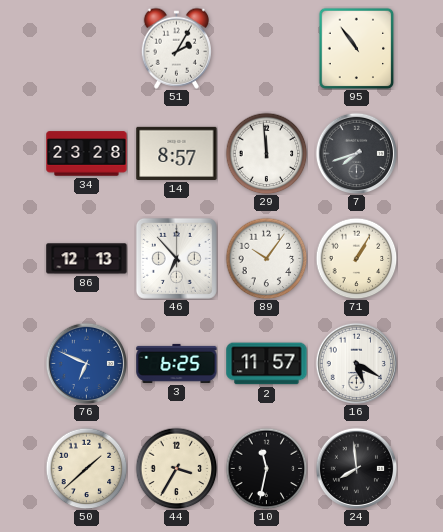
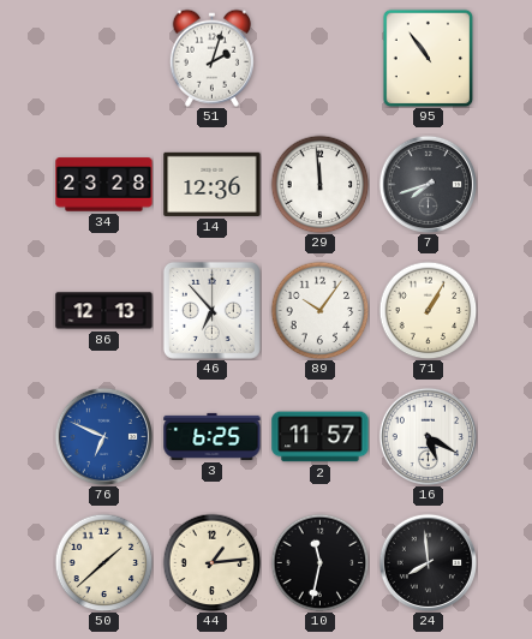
51: 2:05 -> 2:03 (211, 58)
14: 8:57 -> 12:36 (213, 184)
44: 3:35 -> 1:14 (211, 562)
